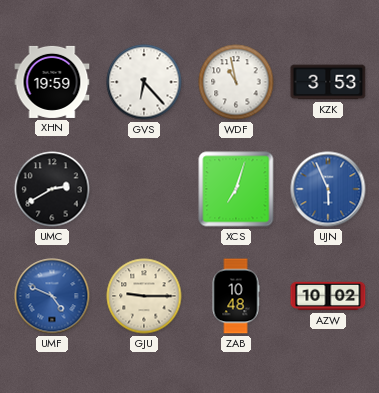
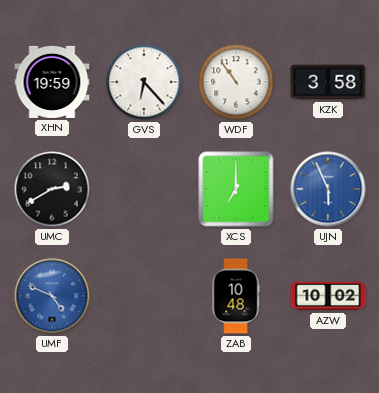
WDF: 10:58 -> 10:54 (236, 82)
KZK: 3:53 -> 3:58 (328, 82)
XCS: 7:03 -> 7:00 (236, 189)
GJU: 9:15 -> none (144, 296)
